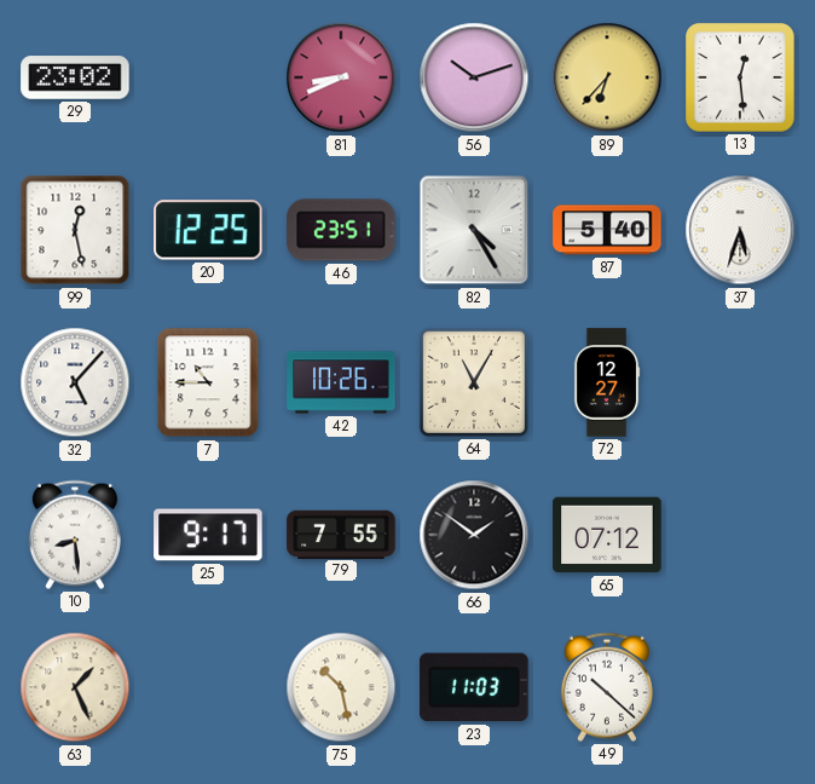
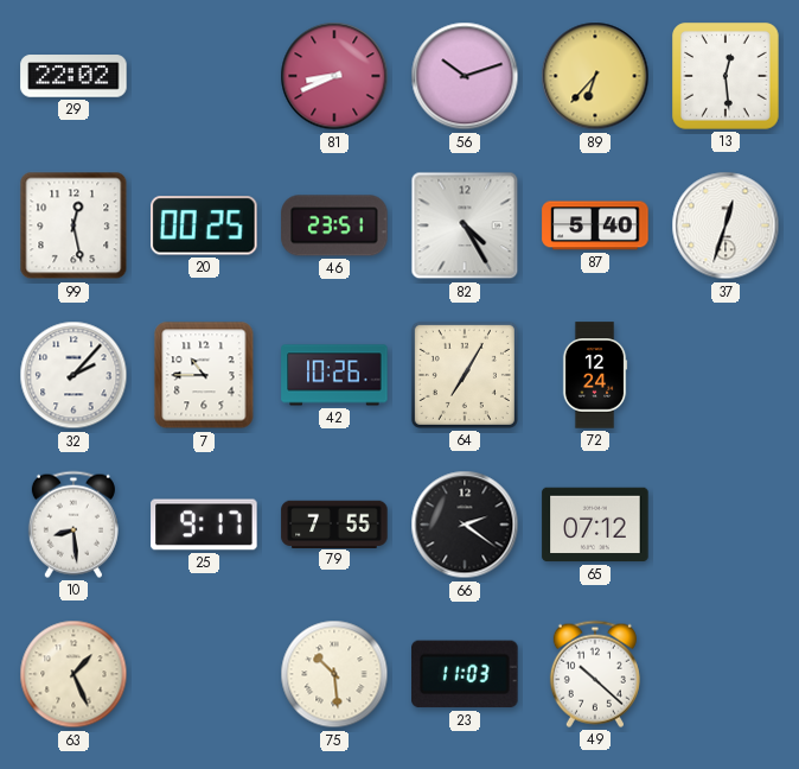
29: 23:02 -> 22:02 (73, 76)
20: 12:25 -> 00:25 (204, 225)
37: 5:33 -> 12:33 (726, 225)
32: 5:07 -> 2:07 (73, 375)
64: 11:05 -> 7:05 (465, 375)
72: 12:27 -> 12:24 (595, 375)
66: 1:51 -> 2:21 (465, 525)
75: 10:28 -> 10:29 (334, 674)
